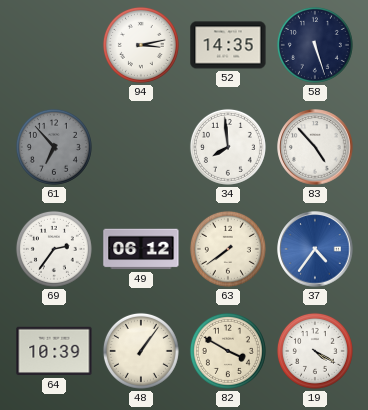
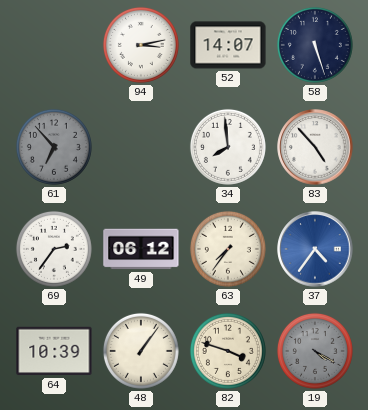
52: 14:35 -> 14:07 (228, 45)
63: 7:39 -> 7:36 (228, 249)
82: 3:50 -> 3:48 (228, 351)
19 dial: white -> grey (315, 351)
